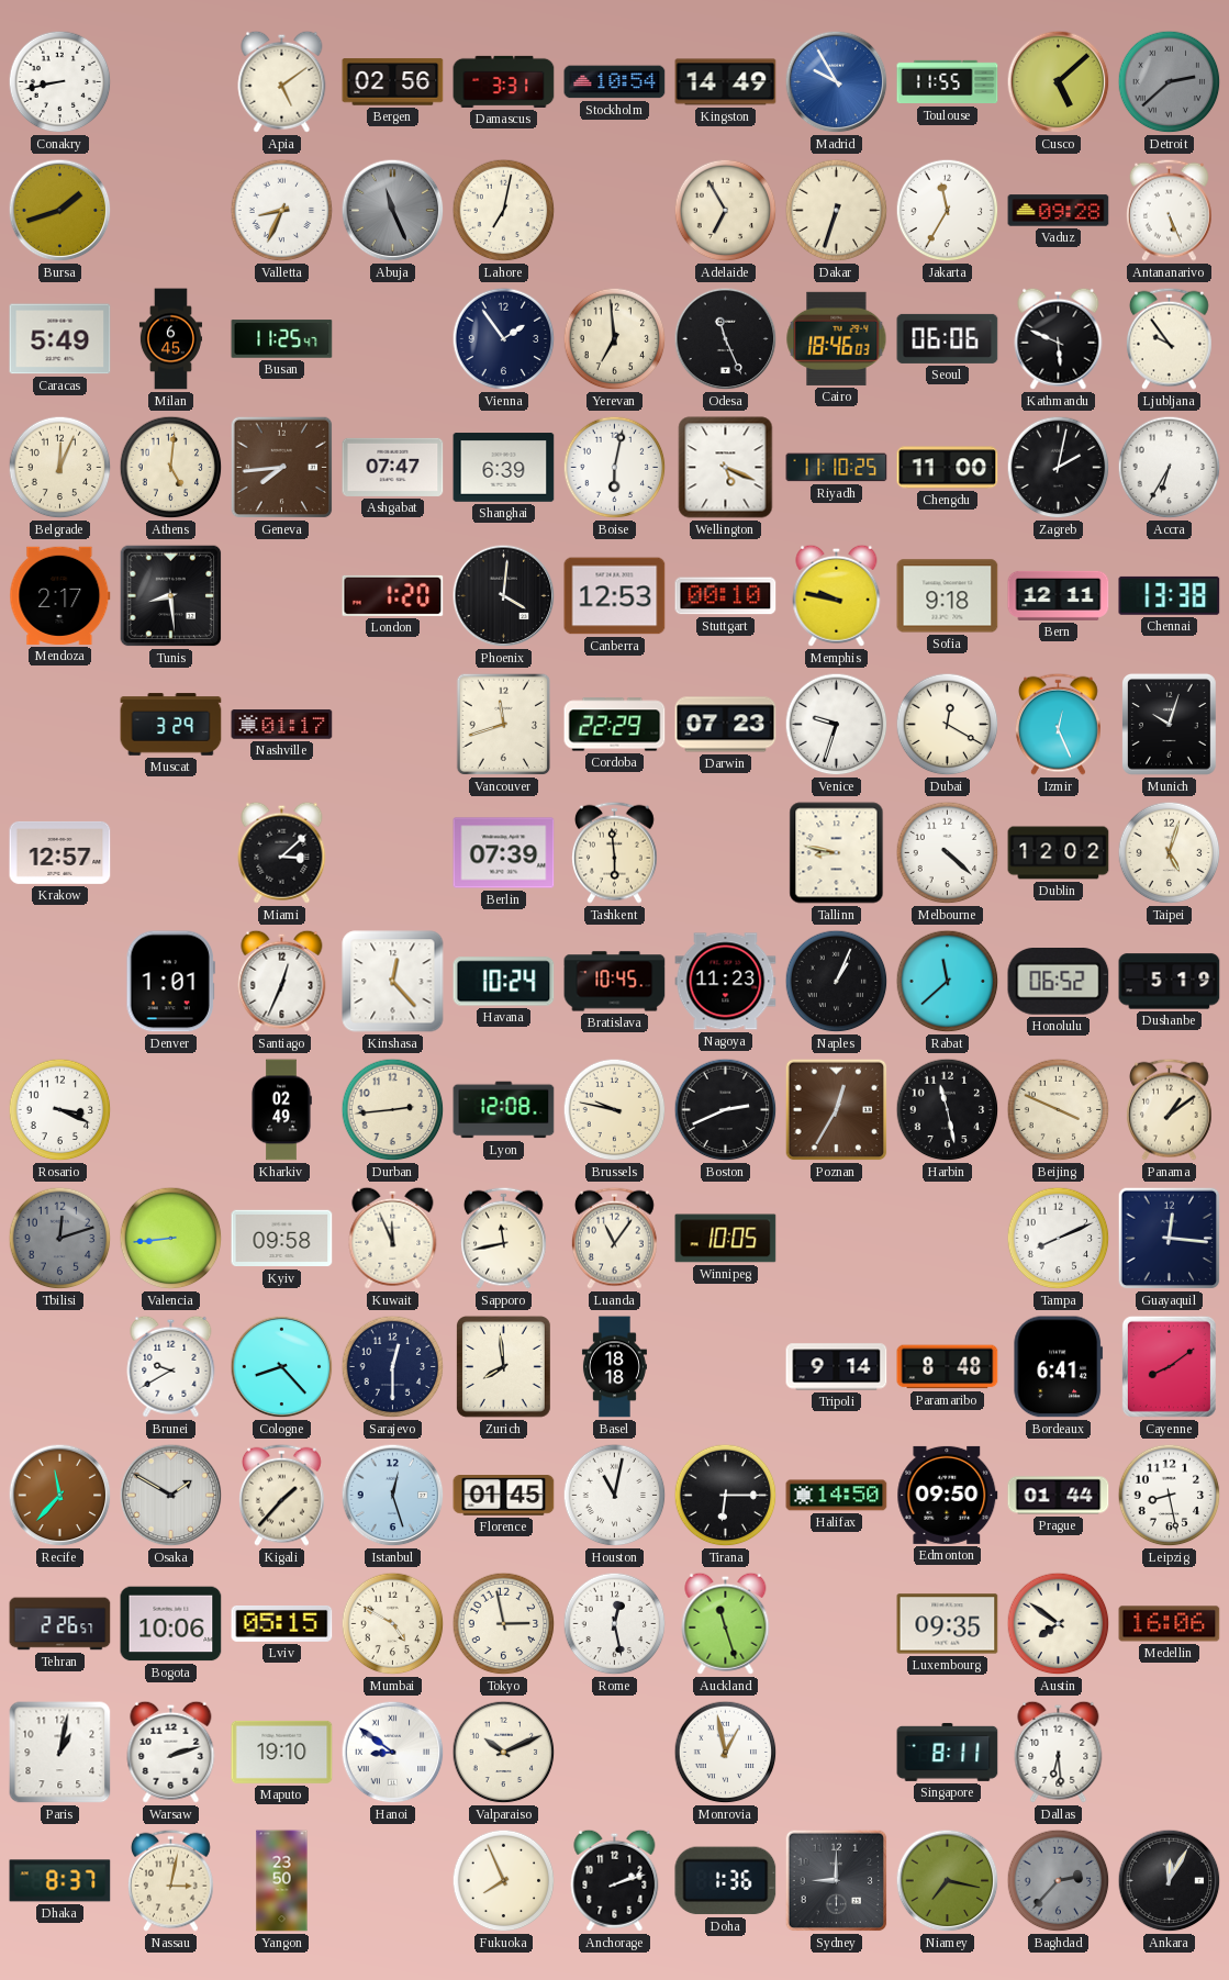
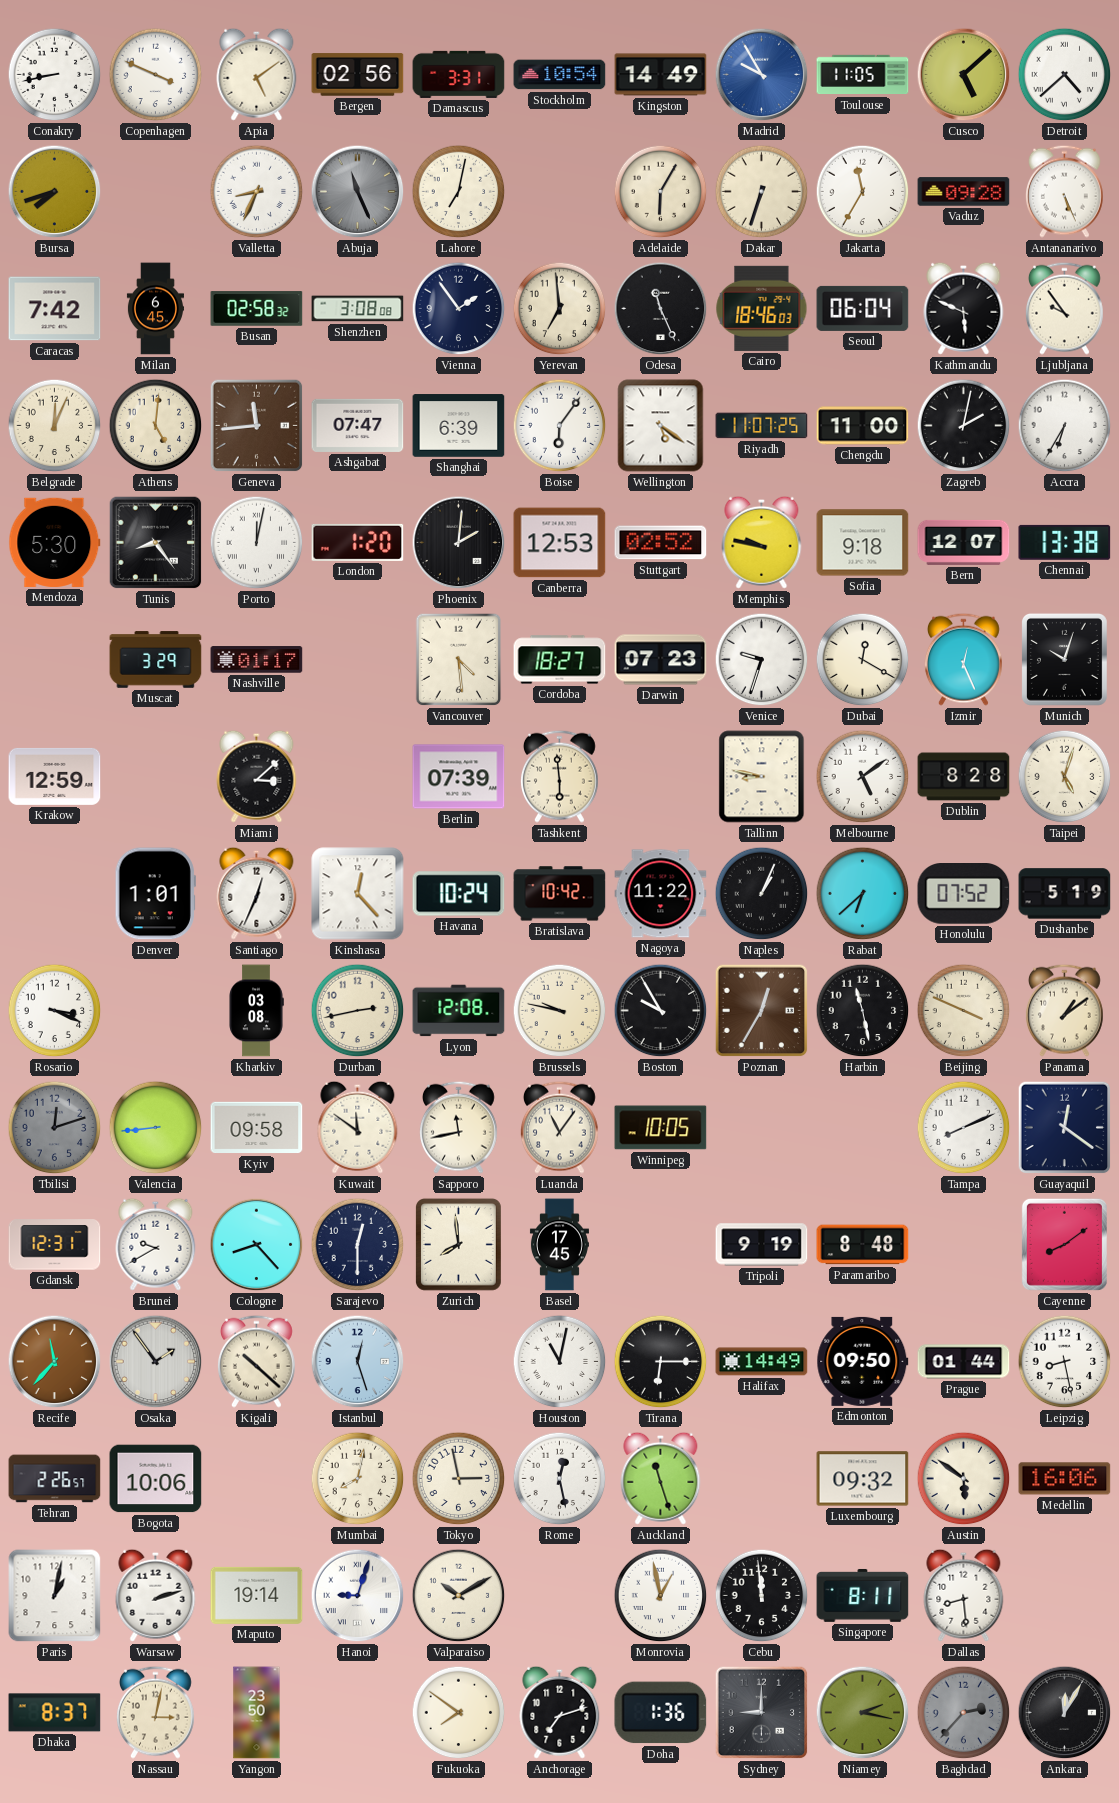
Copenhagen: none -> 3:49 (156, 75)
Toulouse: 11:55 -> 11:05 (863, 75)
Detroit: 2:38 -> 4:38 (1065, 75)
Detroit dial: grey -> white (1065, 75)
Bursa: 1:42 -> 7:42 (55, 192)
Adelaide: 6:55 -> 6:05 (661, 192)
Caracas: 5:49 -> 7:42 (55, 309)
Busan: 11:25 -> 02:58 (257, 309)
Shenzhen: none -> 3:08 (358, 309)
Seoul: 06:06 -> 06:04 (863, 308)
Geneva: 7:44 -> 11:44 (257, 426)
Boise: 6:02 -> 6:06 (560, 426)
Wellington: 5:19 -> 5:21 (661, 426)
Riyadh: 11:10 -> 11:07 (762, 426)
Mendoza: 2:17 -> 5:30 (55, 542)
Tunis: 8:29 -> 8:24 (156, 543)
Porto: none -> 12:02 (257, 543)
Phoenix: 4:01 -> 2:01 (459, 543)
Stuttgart: 00:10 -> 02:52 (661, 543)
Bern: 12:11 -> 12:07 (964, 542)
Vancouver: 11:42 -> 4:29 (459, 660)
Cordoba: 22:29 -> 18:27 (560, 660)
Krakow: 12:57 -> 12:59 (55, 776)
Melbourne: 4:22 -> 5:09 (863, 777)
Dublin: 12:02 -> 8:28 (964, 777)
Bratislava: 10:45 -> 10:42 (560, 894)
Nagoya: 11:23 -> 11:22 (661, 894)
Rabat: 11:38 -> 6:38 (863, 894)
Honolulu: 06:52 -> 07:52 (964, 894)
Kharkiv: 02:49 -> 03:08 (256, 1011)
Durban: 2:44 -> 2:43 (358, 1011)
Boston: 2:41 -> 9:55 (661, 1011)
Kuwait: 11:56 -> 11:51 (358, 1127)
Guayaquil: 12:16 -> 12:21 (1065, 1128)
Gdansk: none -> 12:31 (55, 1245)
Basel: 18:18 -> 17:45 (559, 1245)
Tripoli: 9:14 -> 9:19 (762, 1245)
Bordeaux: 6:41 -> none (1059, 1367)
Osaka: 1:50 -> 1:54 (156, 1362)
Kigali: 1:37 -> 10:22 (256, 1361)
Florence: 01:45 -> none (504, 1496)
Halifax: 14:50 -> 14:49 (762, 1362)
Lviv: 05:15 -> none (282, 1624)
Mumbai: 4:50 -> 8:02 (358, 1479)
Luxembourg: 09:35 -> 09:32 (863, 1479)
Austin: 7:51 -> 5:51 (964, 1479)
Maputo: 19:10 -> 19:14 (257, 1595)
Hanoi: 8:51 -> 9:03 (358, 1596)
Valparaiso: 10:11 -> 10:10 (459, 1596)
Cebu: none -> 11:59 (762, 1596)
Dallas: 6:29 -> 8:29 (964, 1595)
Fukuoka: 7:56 -> 7:51 (459, 1713)
Anchorage: 2:12 -> 7:12 (560, 1712)
Niamey: 7:17 -> 2:17 (863, 1713)
